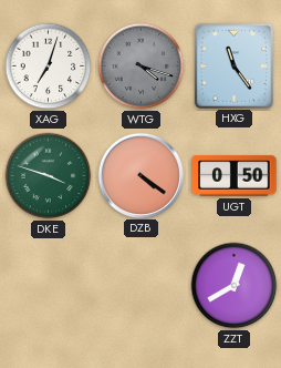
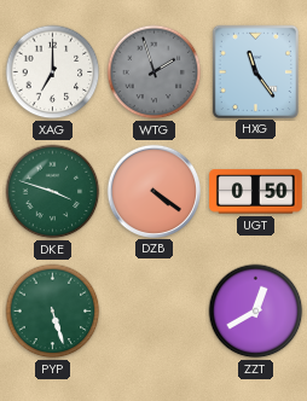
XAG: 7:03 -> 7:00 (53, 72)
WTG: 4:18 -> 1:57 (155, 72)
PYP: none -> 5:27 (53, 312)
